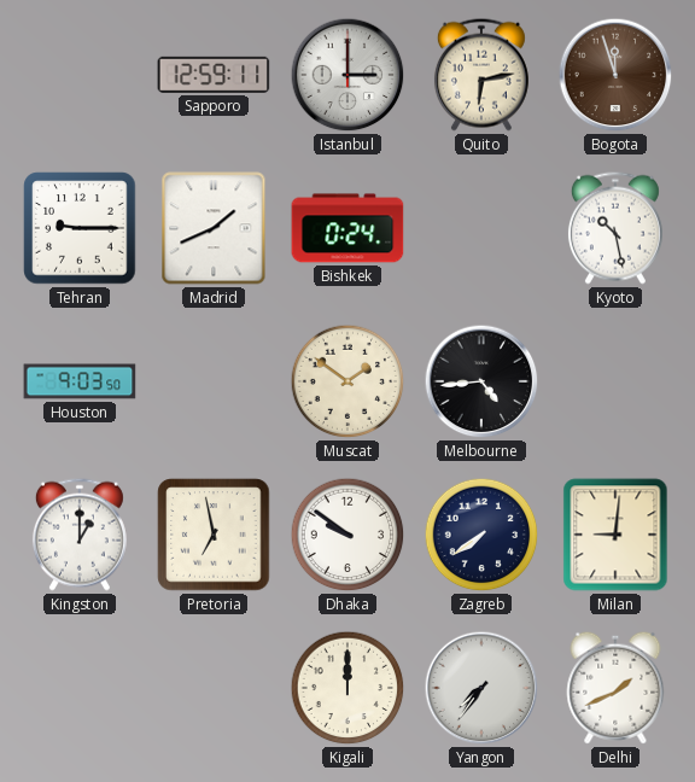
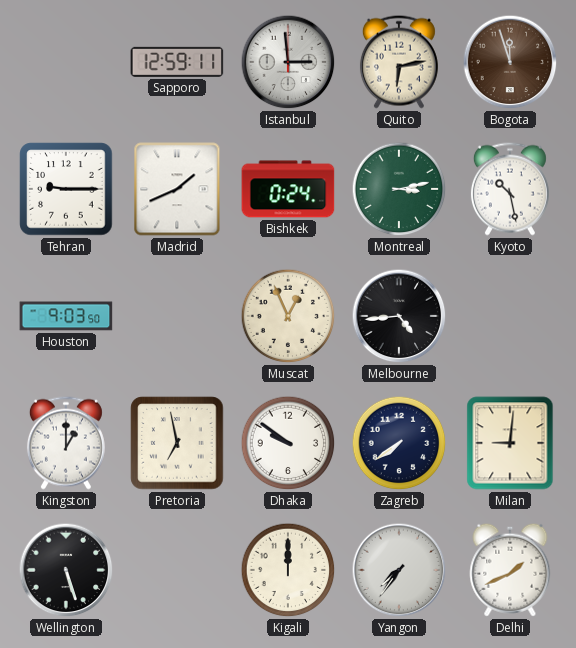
Istanbul: 3:00 -> 2:59 (288, 62)
Montreal: none -> 3:13 (399, 189)
Muscat: 1:51 -> 12:56 (288, 316)
Wellington: none -> 5:27 (66, 570)
